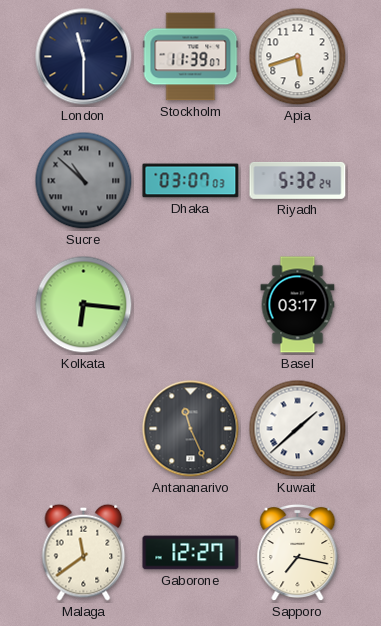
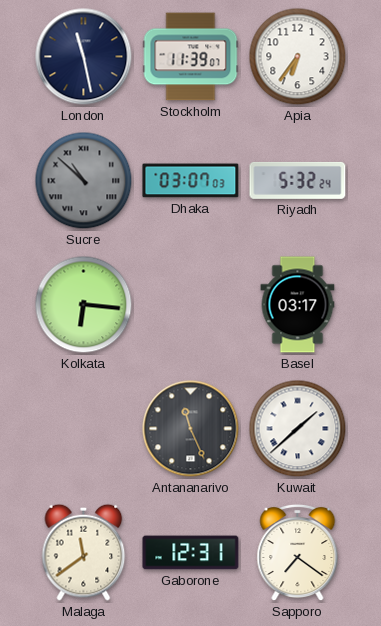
London: 11:30 -> 11:28 (84, 57)
Apia: 5:42 -> 6:36 (298, 57)
Gaborone: 12:27 -> 12:31 (191, 553)
Sapporo: 7:17 -> 7:21 (298, 553)
